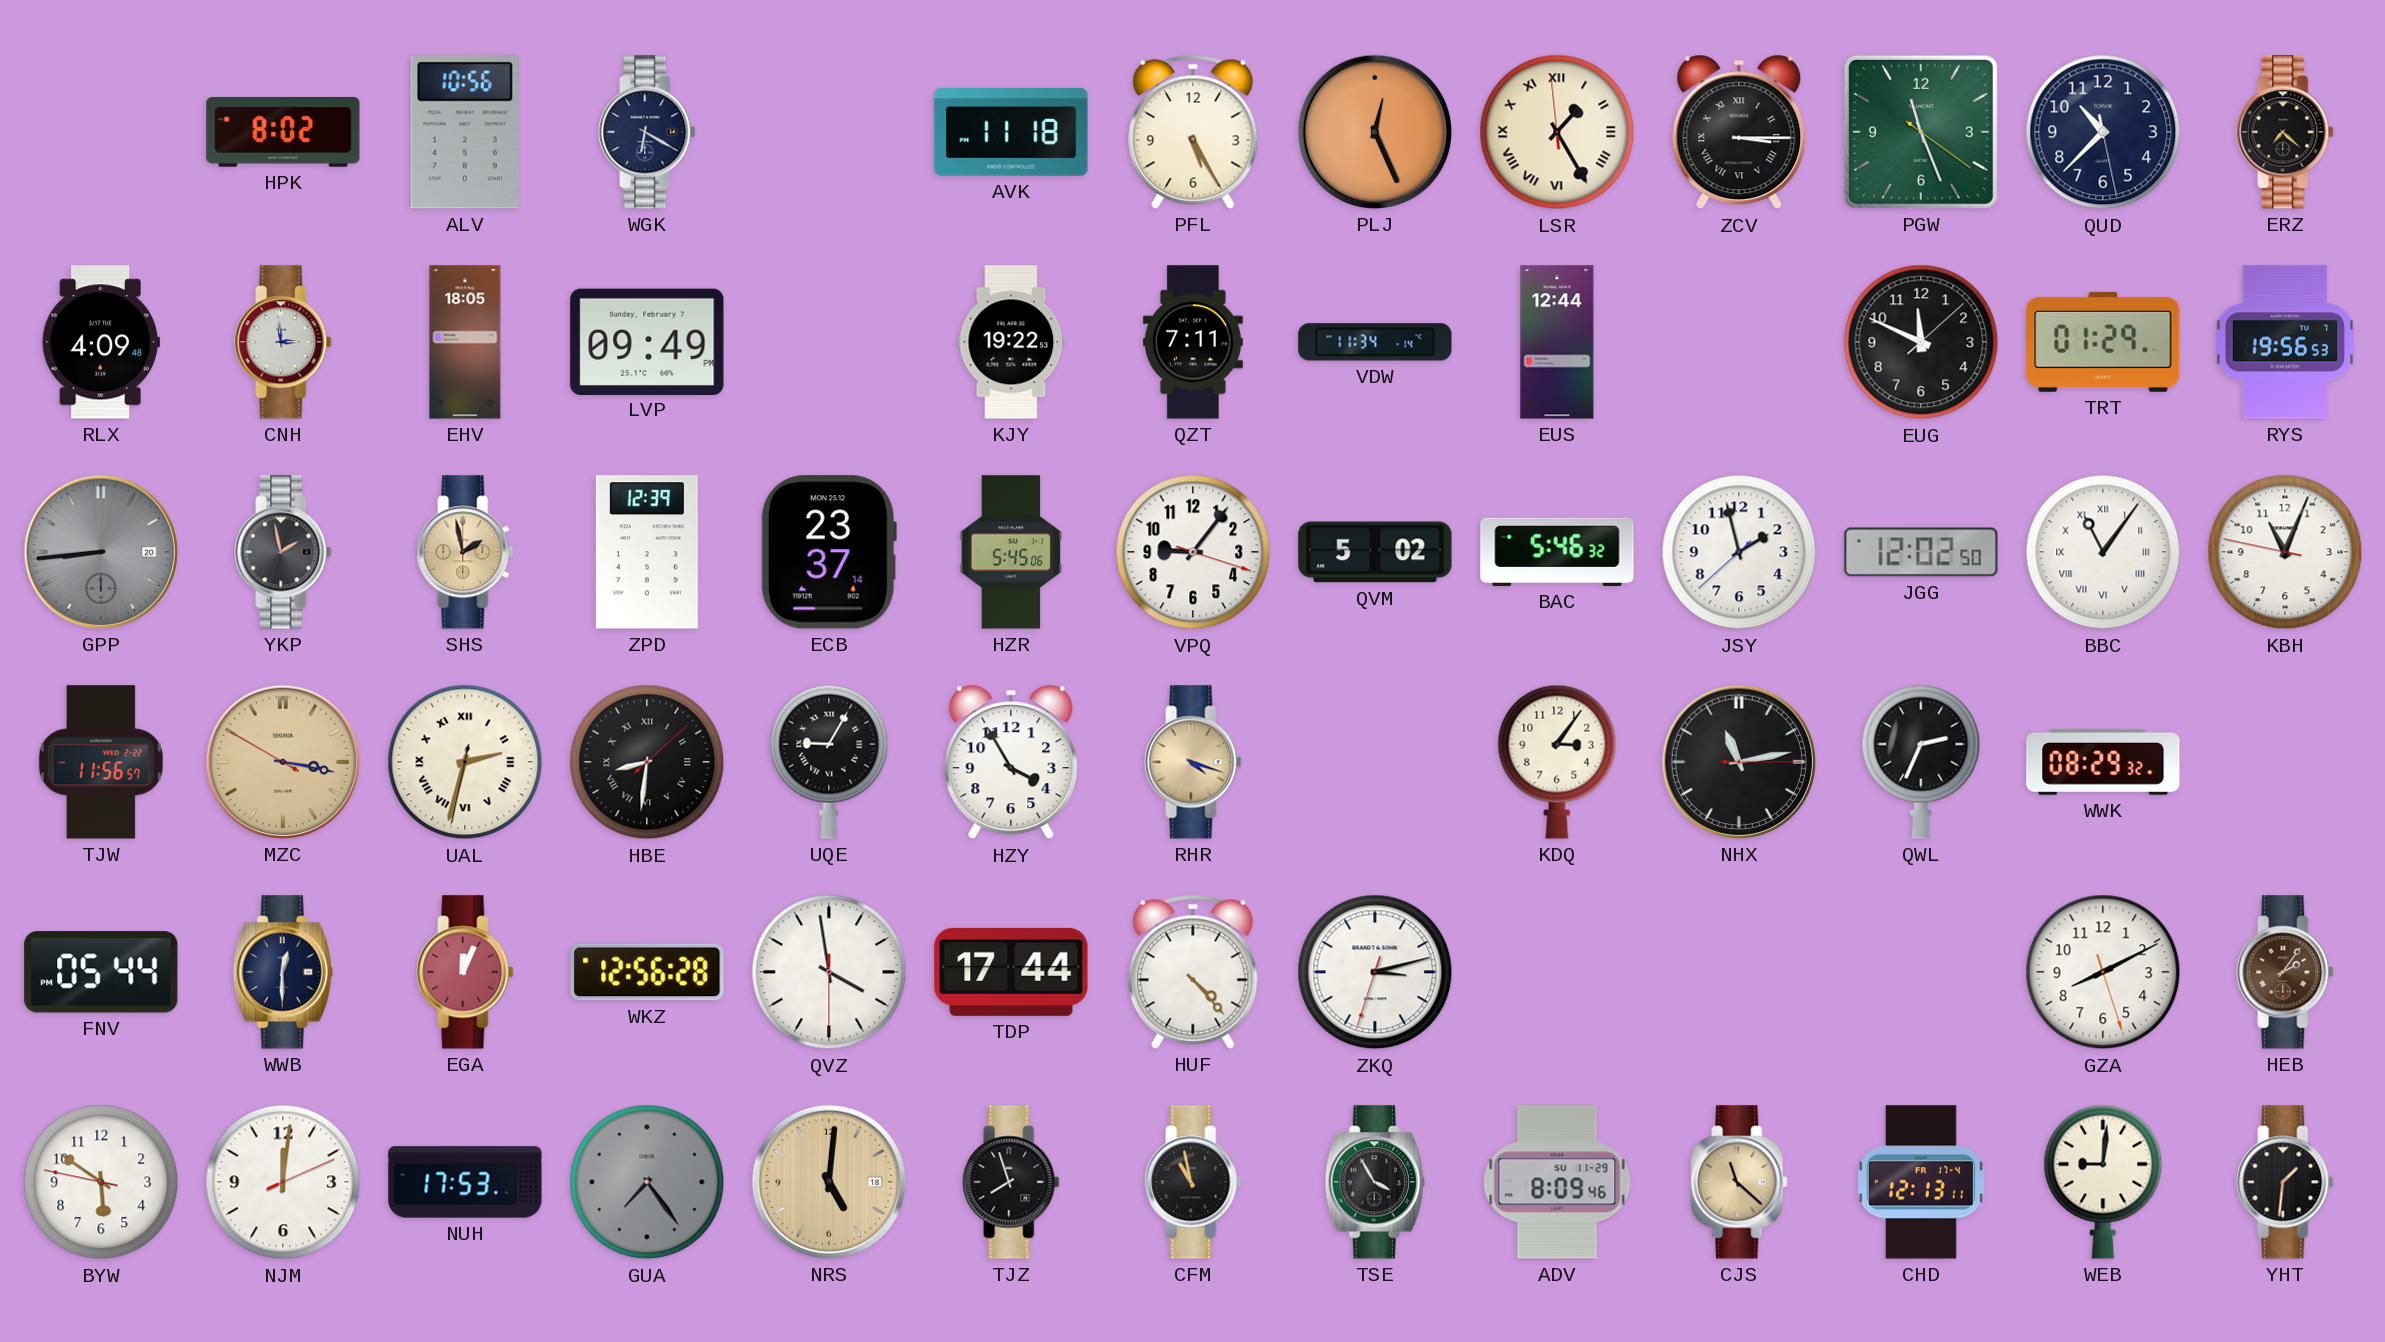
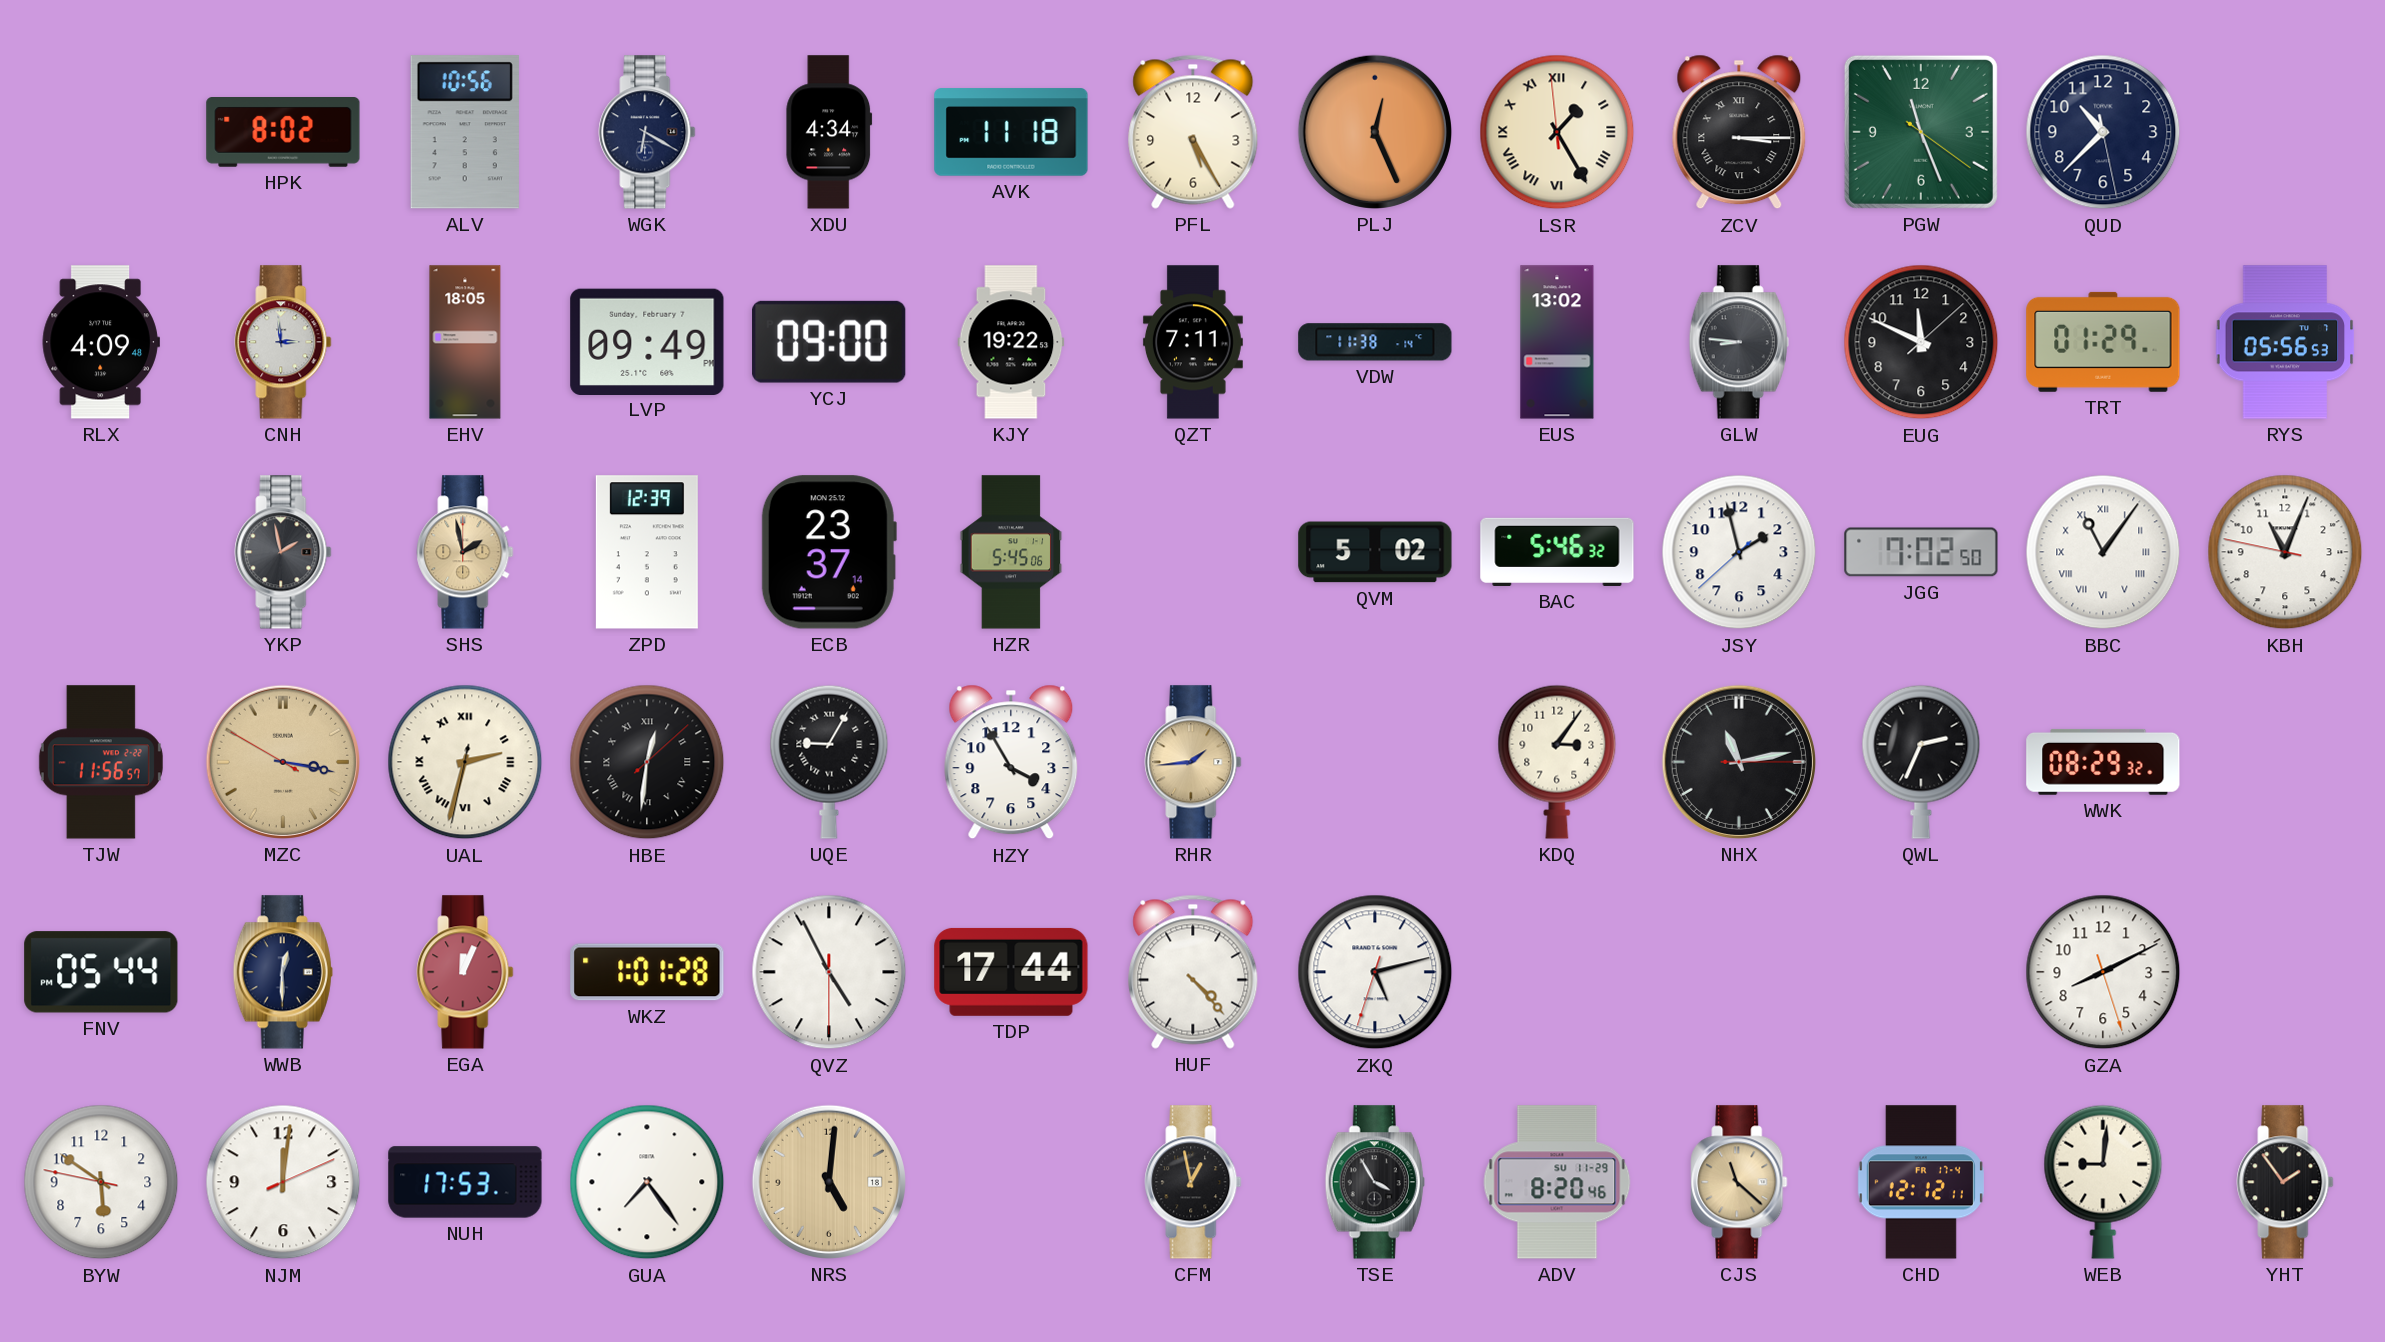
XDU: none -> 4:34 (829, 132)
ERZ: 7:22 -> none (2285, 132)
YCJ: none -> 09:00 (829, 342)
VDW: 11:34 -> 11:38 (1375, 342)
EUS: 12:44 -> 13:02 (1557, 342)
GLW: none -> 8:46 (1739, 342)
RYS: 19:56 -> 05:56 (2285, 342)
GPP: 8:44 -> none (101, 552)
VPQ: 9:06 -> none (1193, 552)
JGG: 12:02 -> 7:02 (1921, 552)
HBE: 8:31 -> 12:31 (647, 762)
RHR: 4:18 -> 1:44 (1193, 762)
WKZ: 12:56 -> 1:01 (647, 972)
QVZ: 3:58 -> 4:55 (829, 972)
ZKQ: 3:12 -> 5:12 (1375, 972)
HEB: 2:06 -> none (2285, 972)
GUA dial: grey -> white (647, 1182)
TJZ: 7:57 -> none (1011, 1182)
CFM: 10:58 -> 12:58 (1193, 1182)
ADV: 8:09 -> 8:20 (1557, 1182)
CHD: 12:13 -> 12:12 (1921, 1182)
YHT: 1:31 -> 1:54 (2285, 1182)
